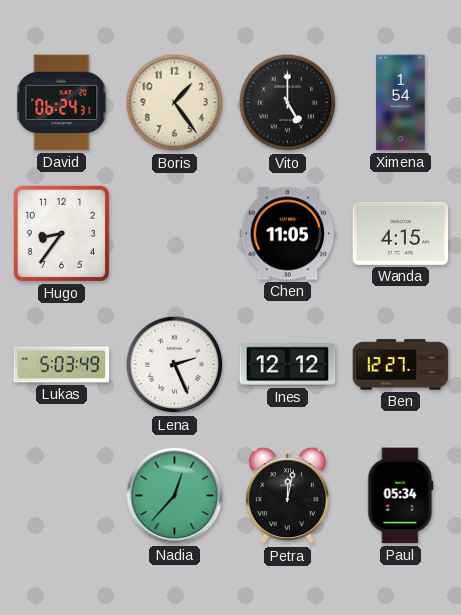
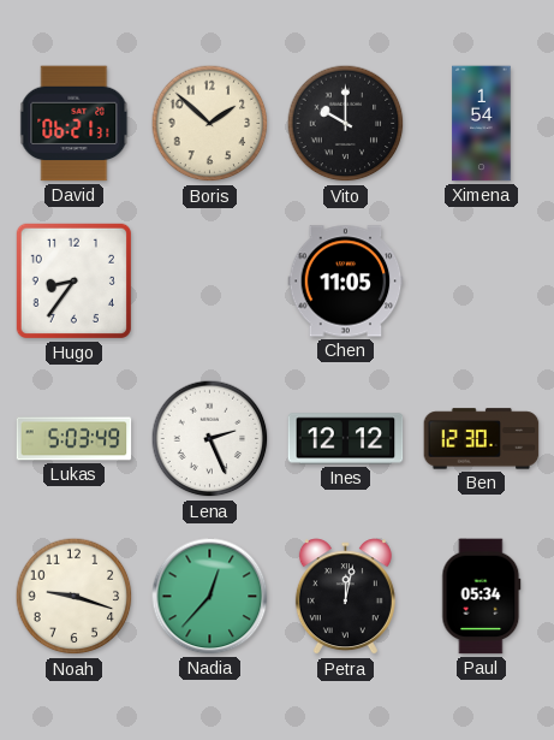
David: 06:24 -> 06:21 (75, 124)
Boris: 1:24 -> 1:52 (210, 124)
Vito: 5:00 -> 10:00 (346, 124)
Wanda: 4:15 -> none (401, 233)
Ben: 12:27 -> 12:30 (482, 439)
Noah: none -> 9:18 (75, 597)
